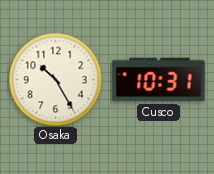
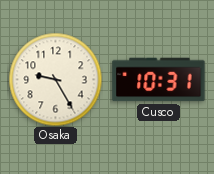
Osaka: 10:25 -> 9:25 (55, 79)
